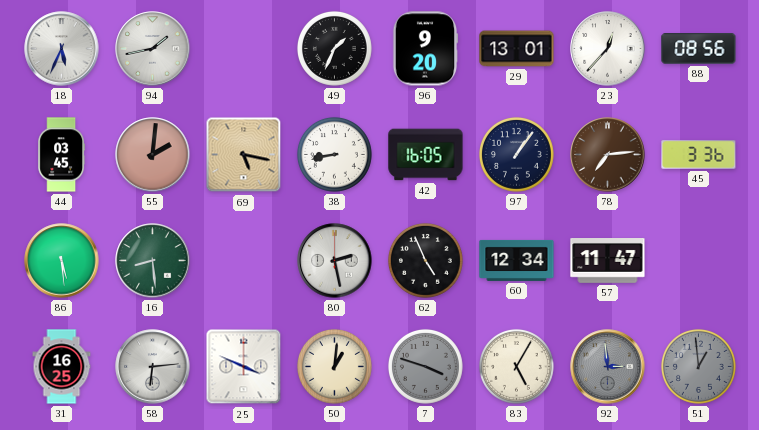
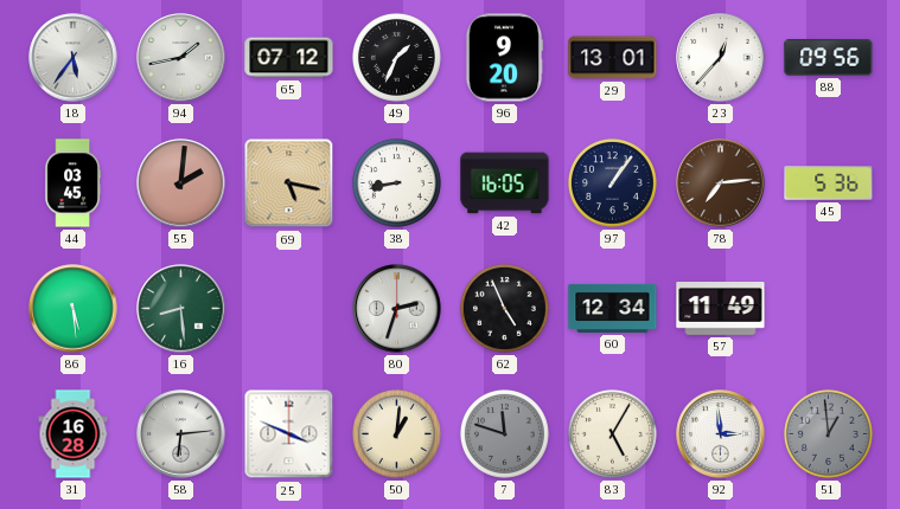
18: 5:34 -> 5:36 (74, 58)
65: none -> 07:12 (289, 58)
88: 08:56 -> 09:56 (829, 58)
45: 3:36 -> 5:36 (829, 183)
80: 2:28 -> 2:33 (397, 309)
57: 11:47 -> 11:49 (721, 309)
31: 16:25 -> 16:28 (74, 434)
7: 3:48 -> 11:48 (504, 433)
92 dial: grey -> white (721, 434)
